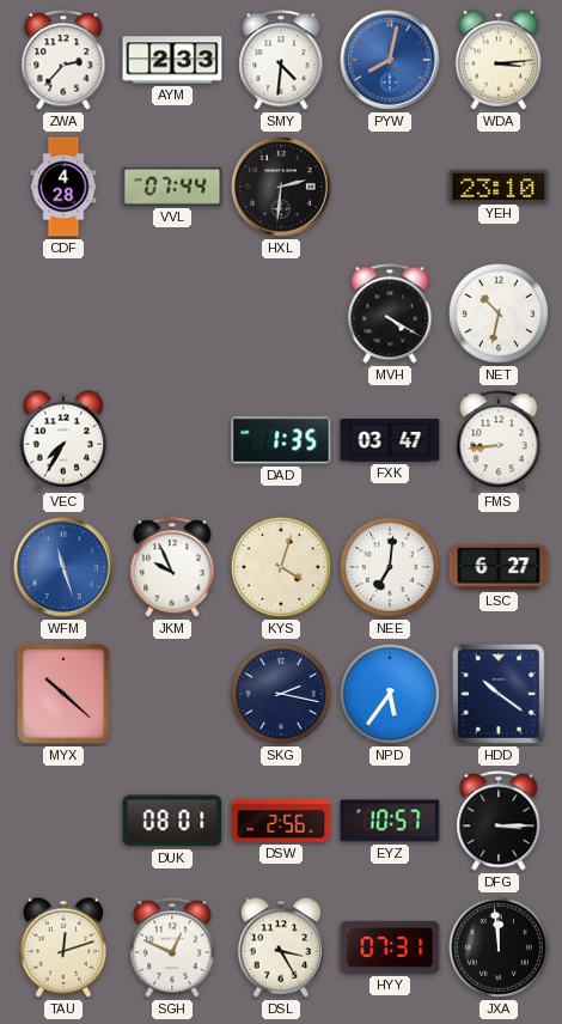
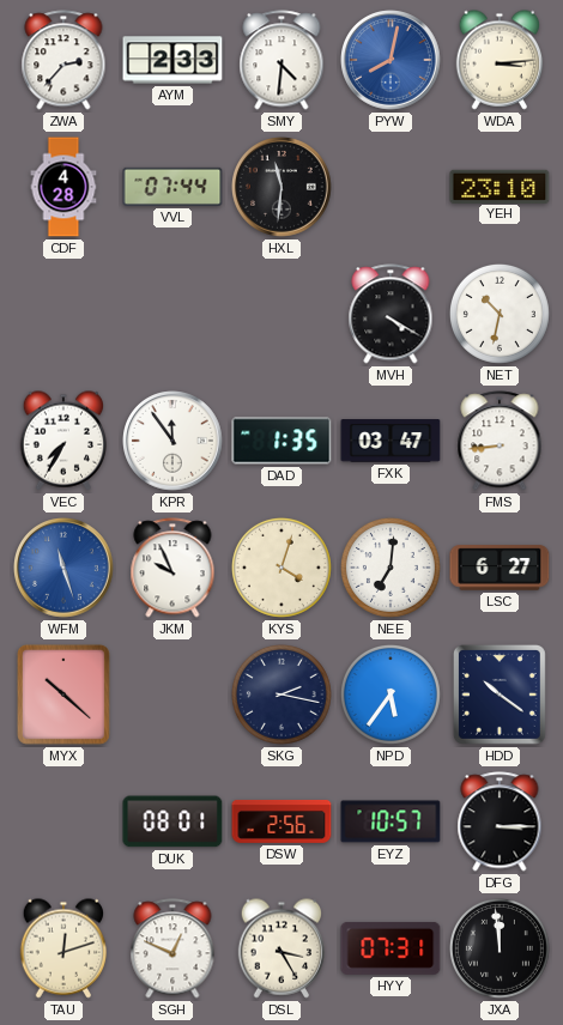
HXL: 2:31 -> 11:31 (281, 187)
KPR: none -> 11:54 (172, 441)
